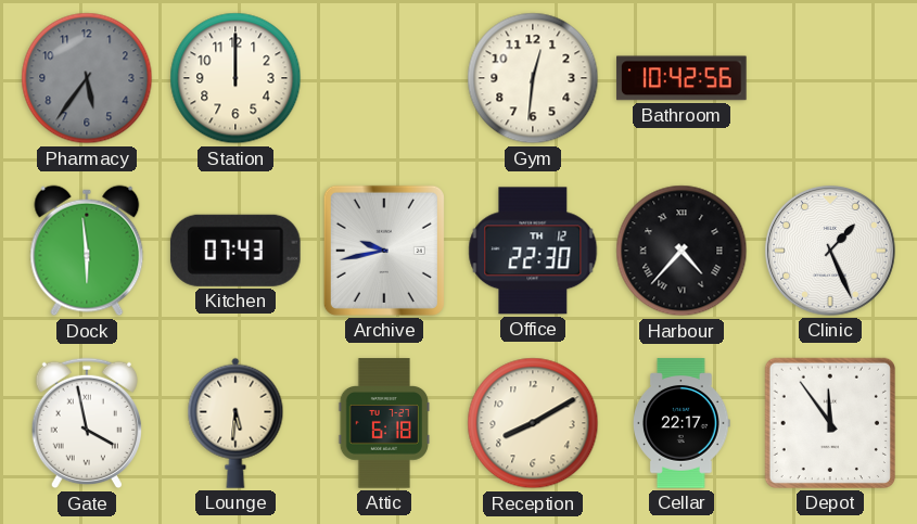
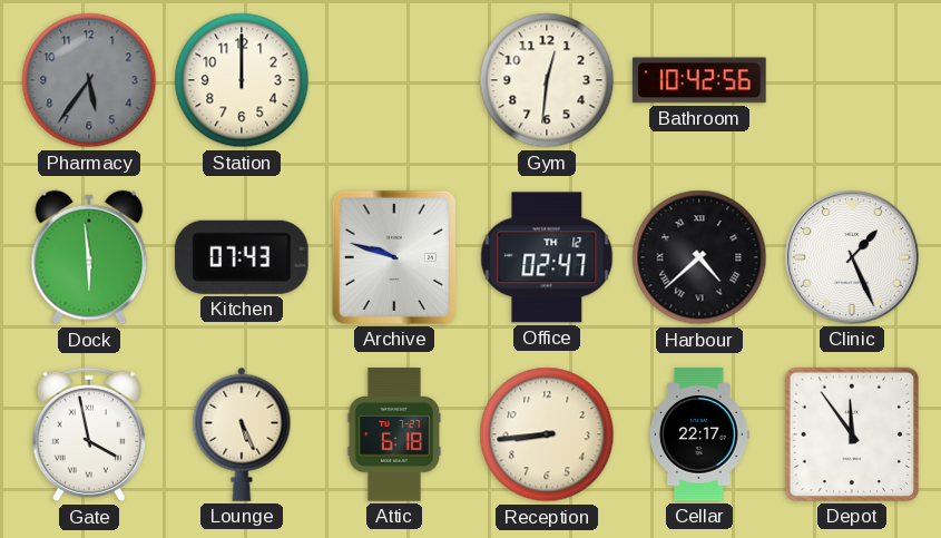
Archive: 9:43 -> 9:48 (394, 257)
Office: 22:30 -> 02:47 (547, 257)
Harbour: 4:37 -> 4:38 (699, 257)
Lounge: 5:31 -> 5:26 (242, 434)
Reception: 8:10 -> 8:44 (547, 434)
